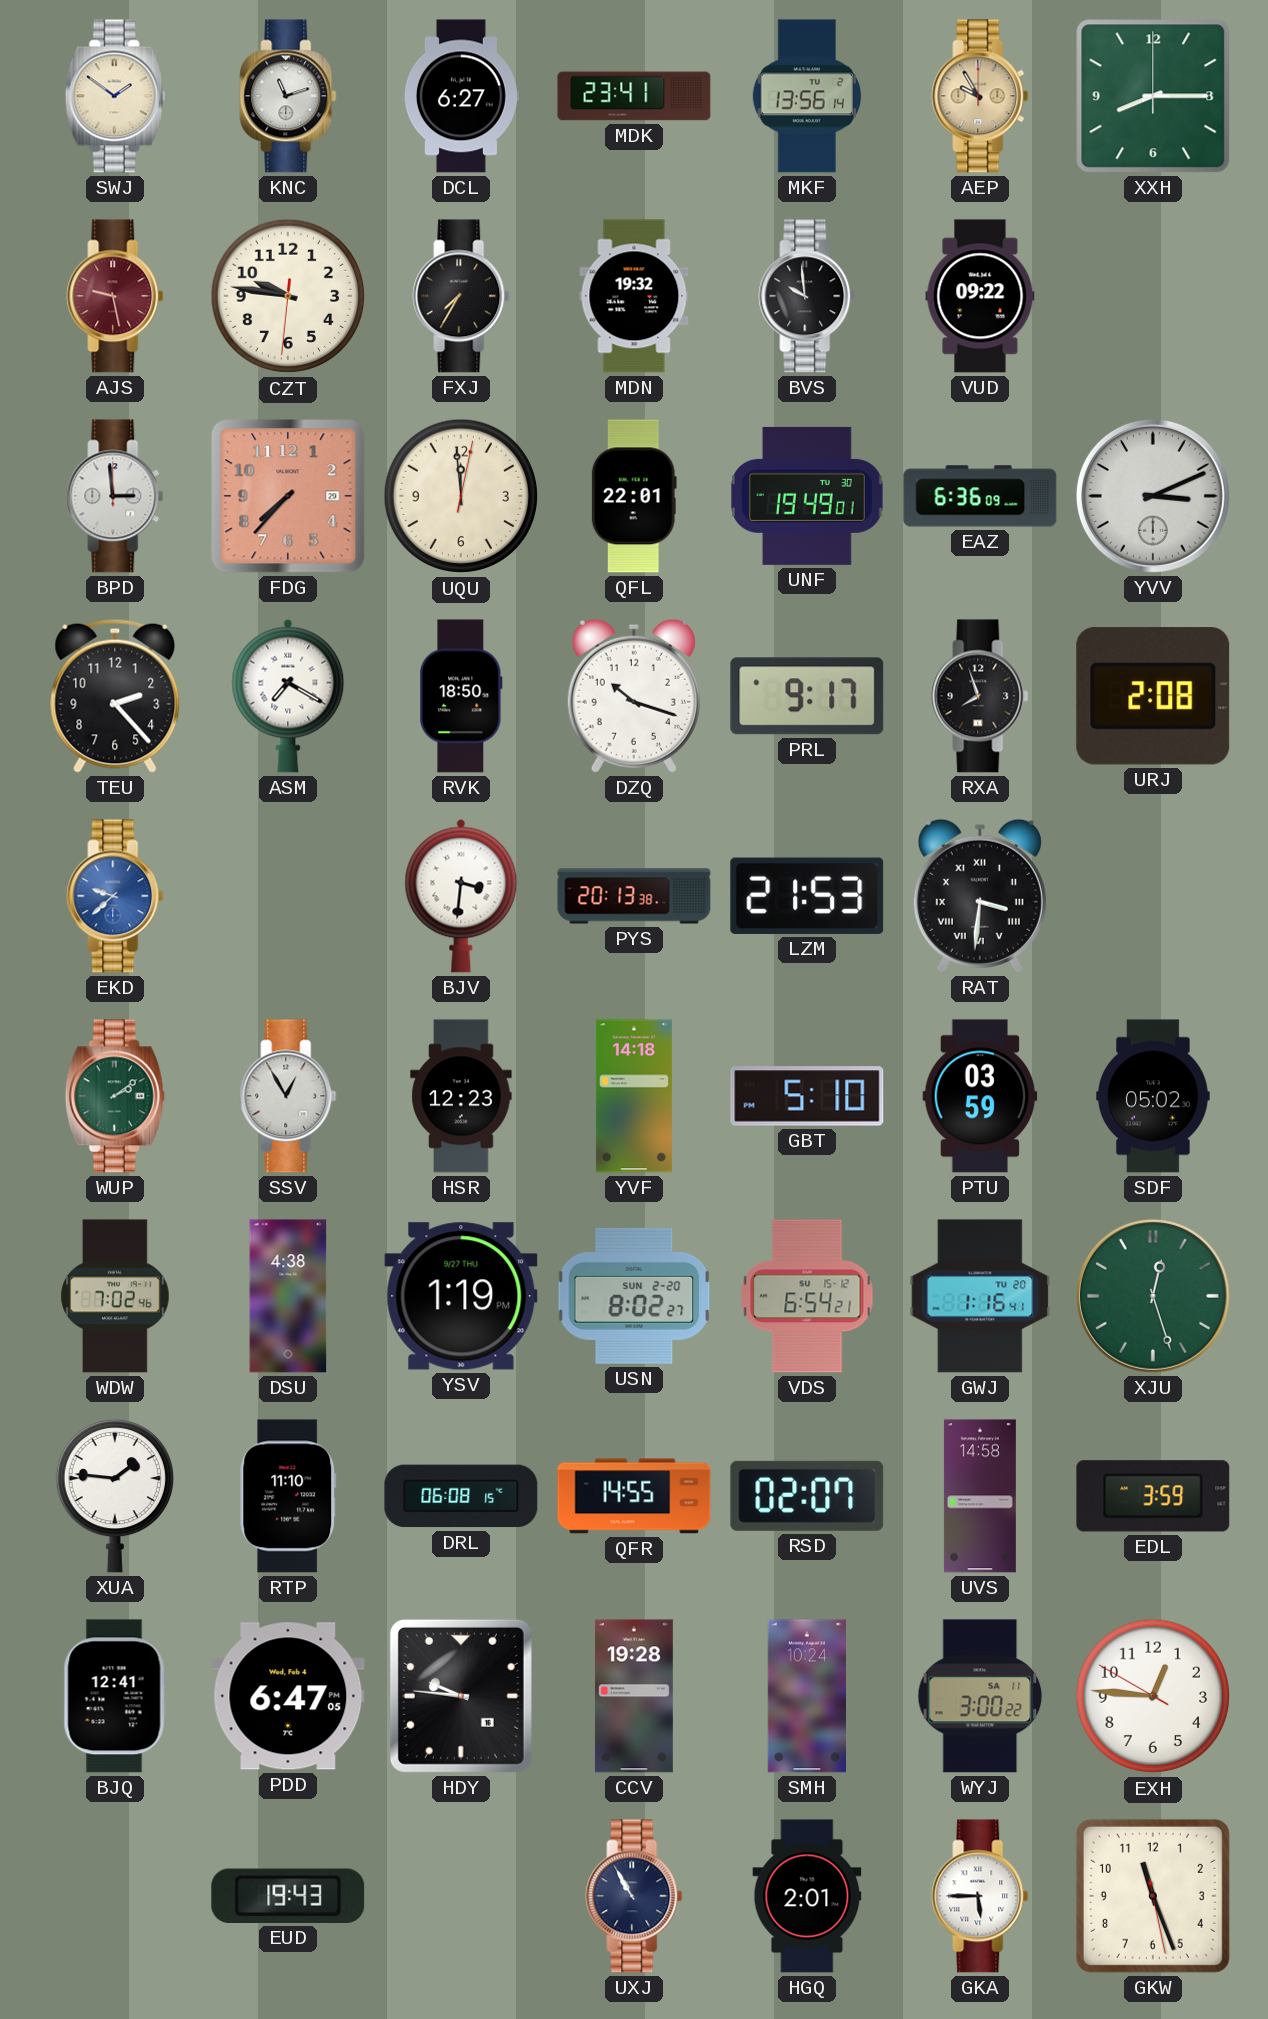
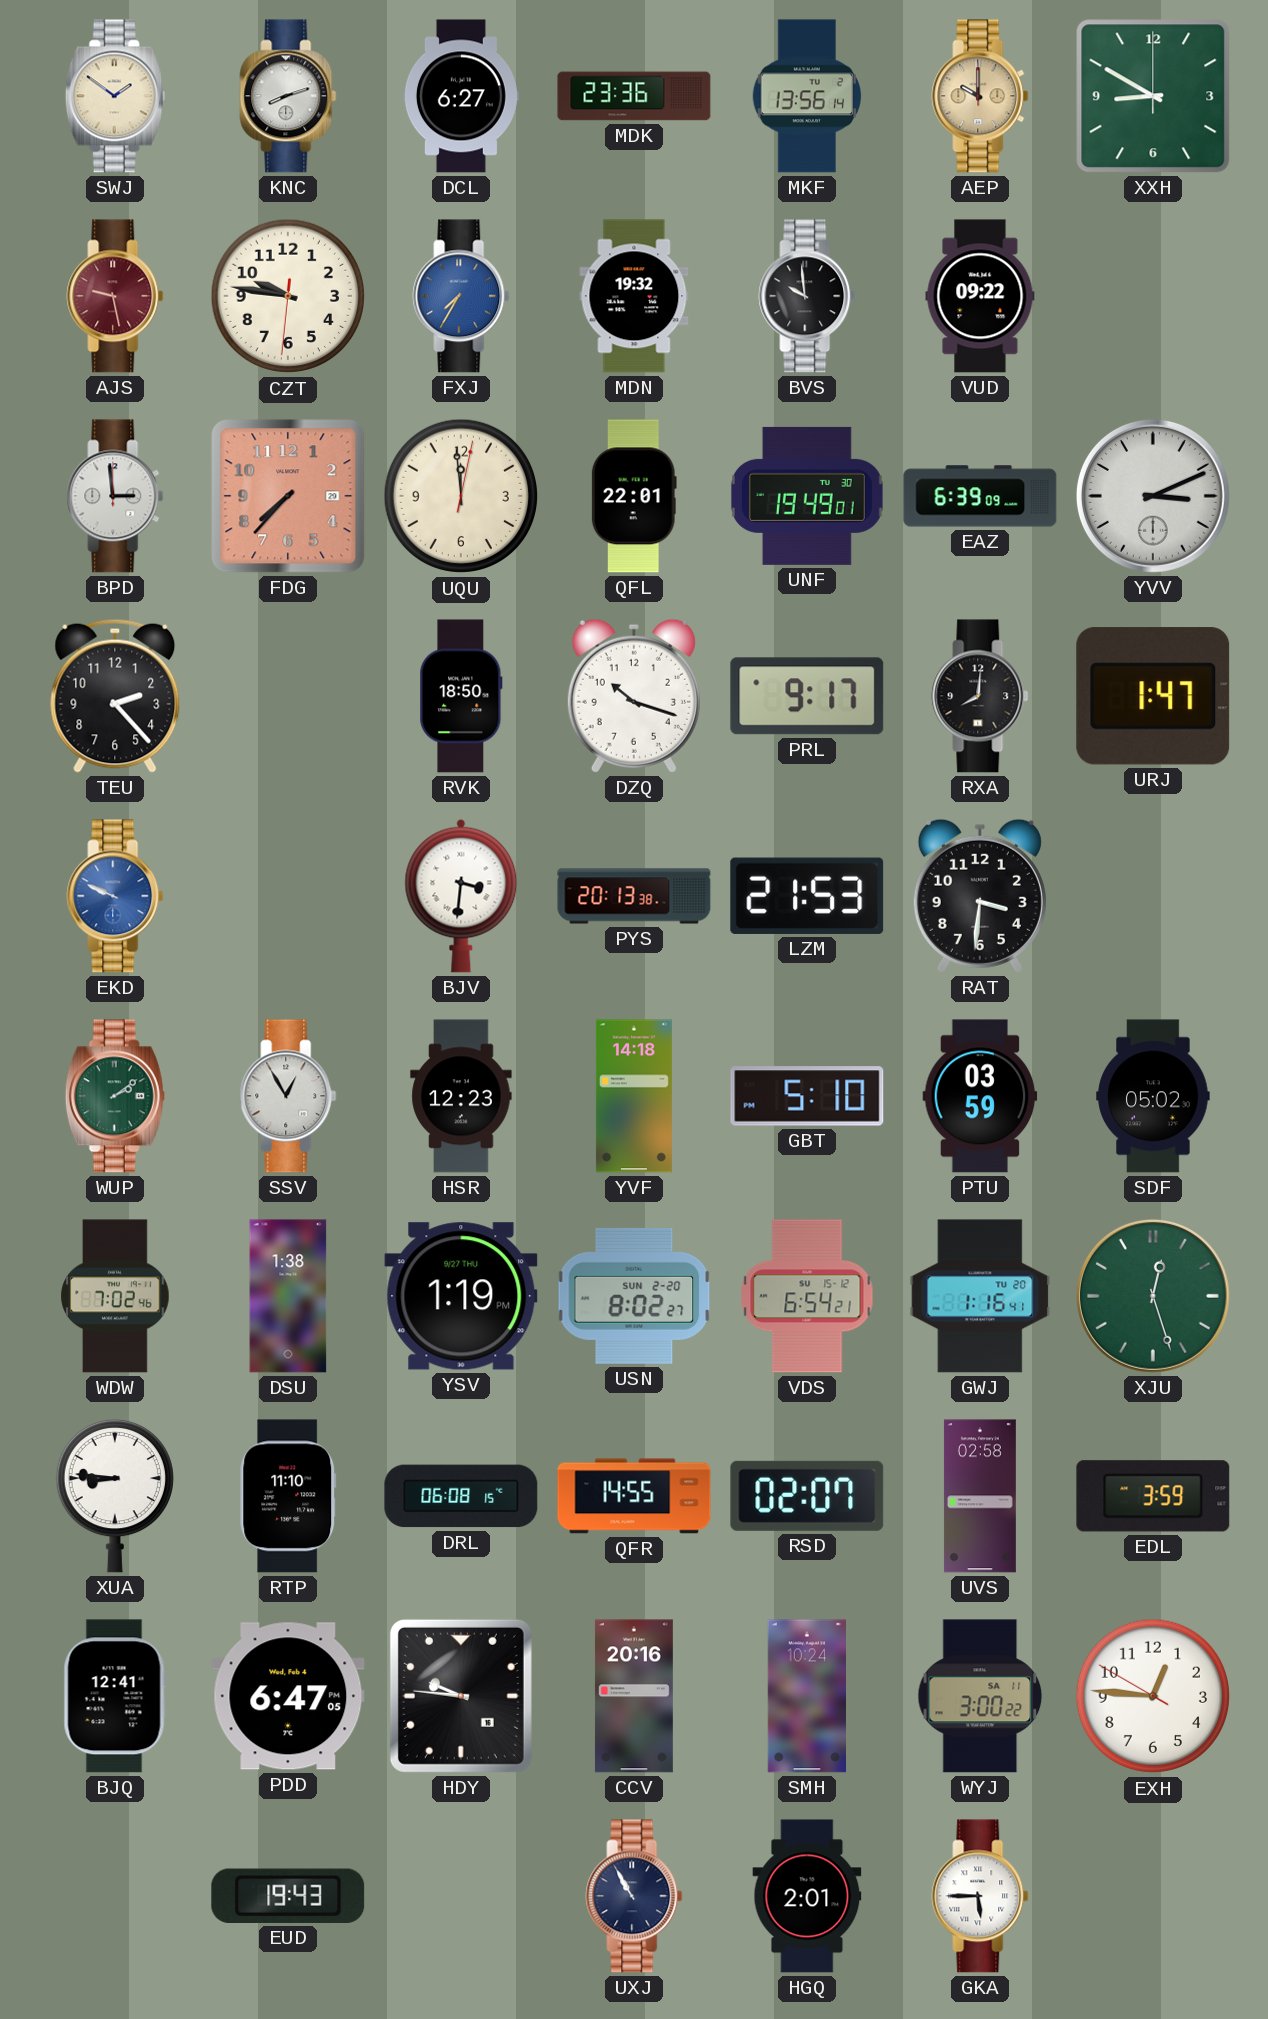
KNC: 11:12 -> 8:12 (288, 96)
MDK: 23:41 -> 23:36 (634, 96)
AEP: 9:55 -> 10:00 (980, 96)
XXH: 8:15 -> 8:50 (1153, 96)
FXJ dial: black -> blue (461, 296)
EAZ: 6:36 -> 6:39 (980, 496)
ASM: 7:20 -> none (288, 696)
RXA: 7:57 -> 8:01 (980, 696)
URJ: 2:08 -> 1:47 (1153, 696)
EKD: 9:38 -> 9:49 (115, 896)
RAT numerals: Roman -> Arabic (980, 896)
DSU: 4:38 -> 1:38 (288, 1296)
XUA: 1:46 -> 8:46 (115, 1496)
UVS: 14:58 -> 02:58 (980, 1496)
CCV: 19:28 -> 20:16 (634, 1696)
GKW: 11:26 -> none (1153, 1896)
